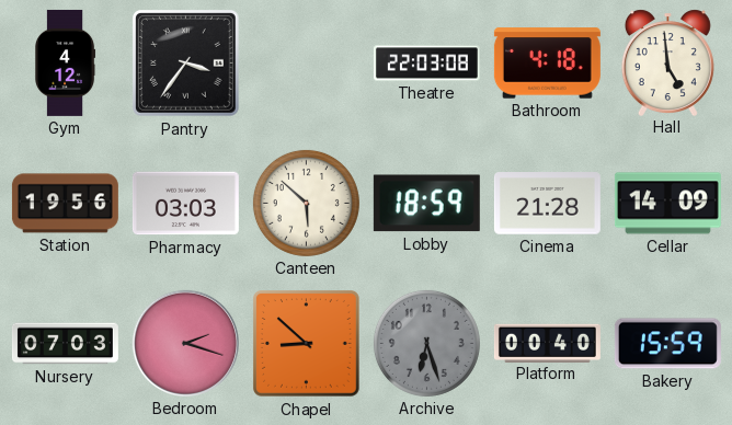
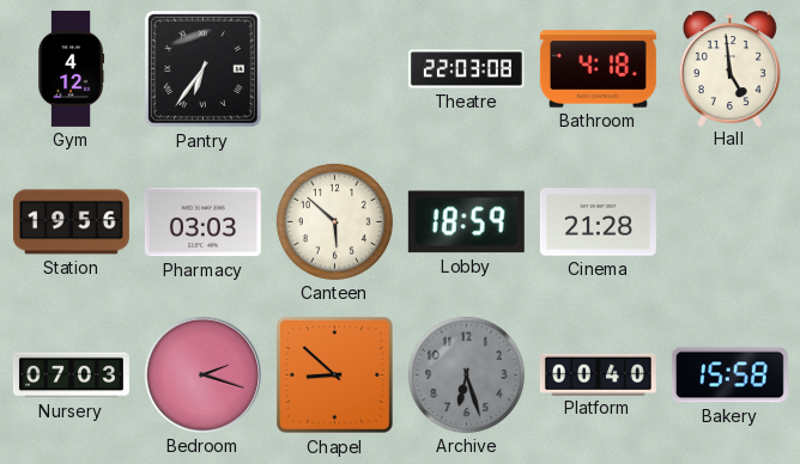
Pantry: 3:36 -> 6:36 (204, 69)
Cellar: 14:09 -> none (667, 204)
Bakery: 15:59 -> 15:58 (729, 376)
